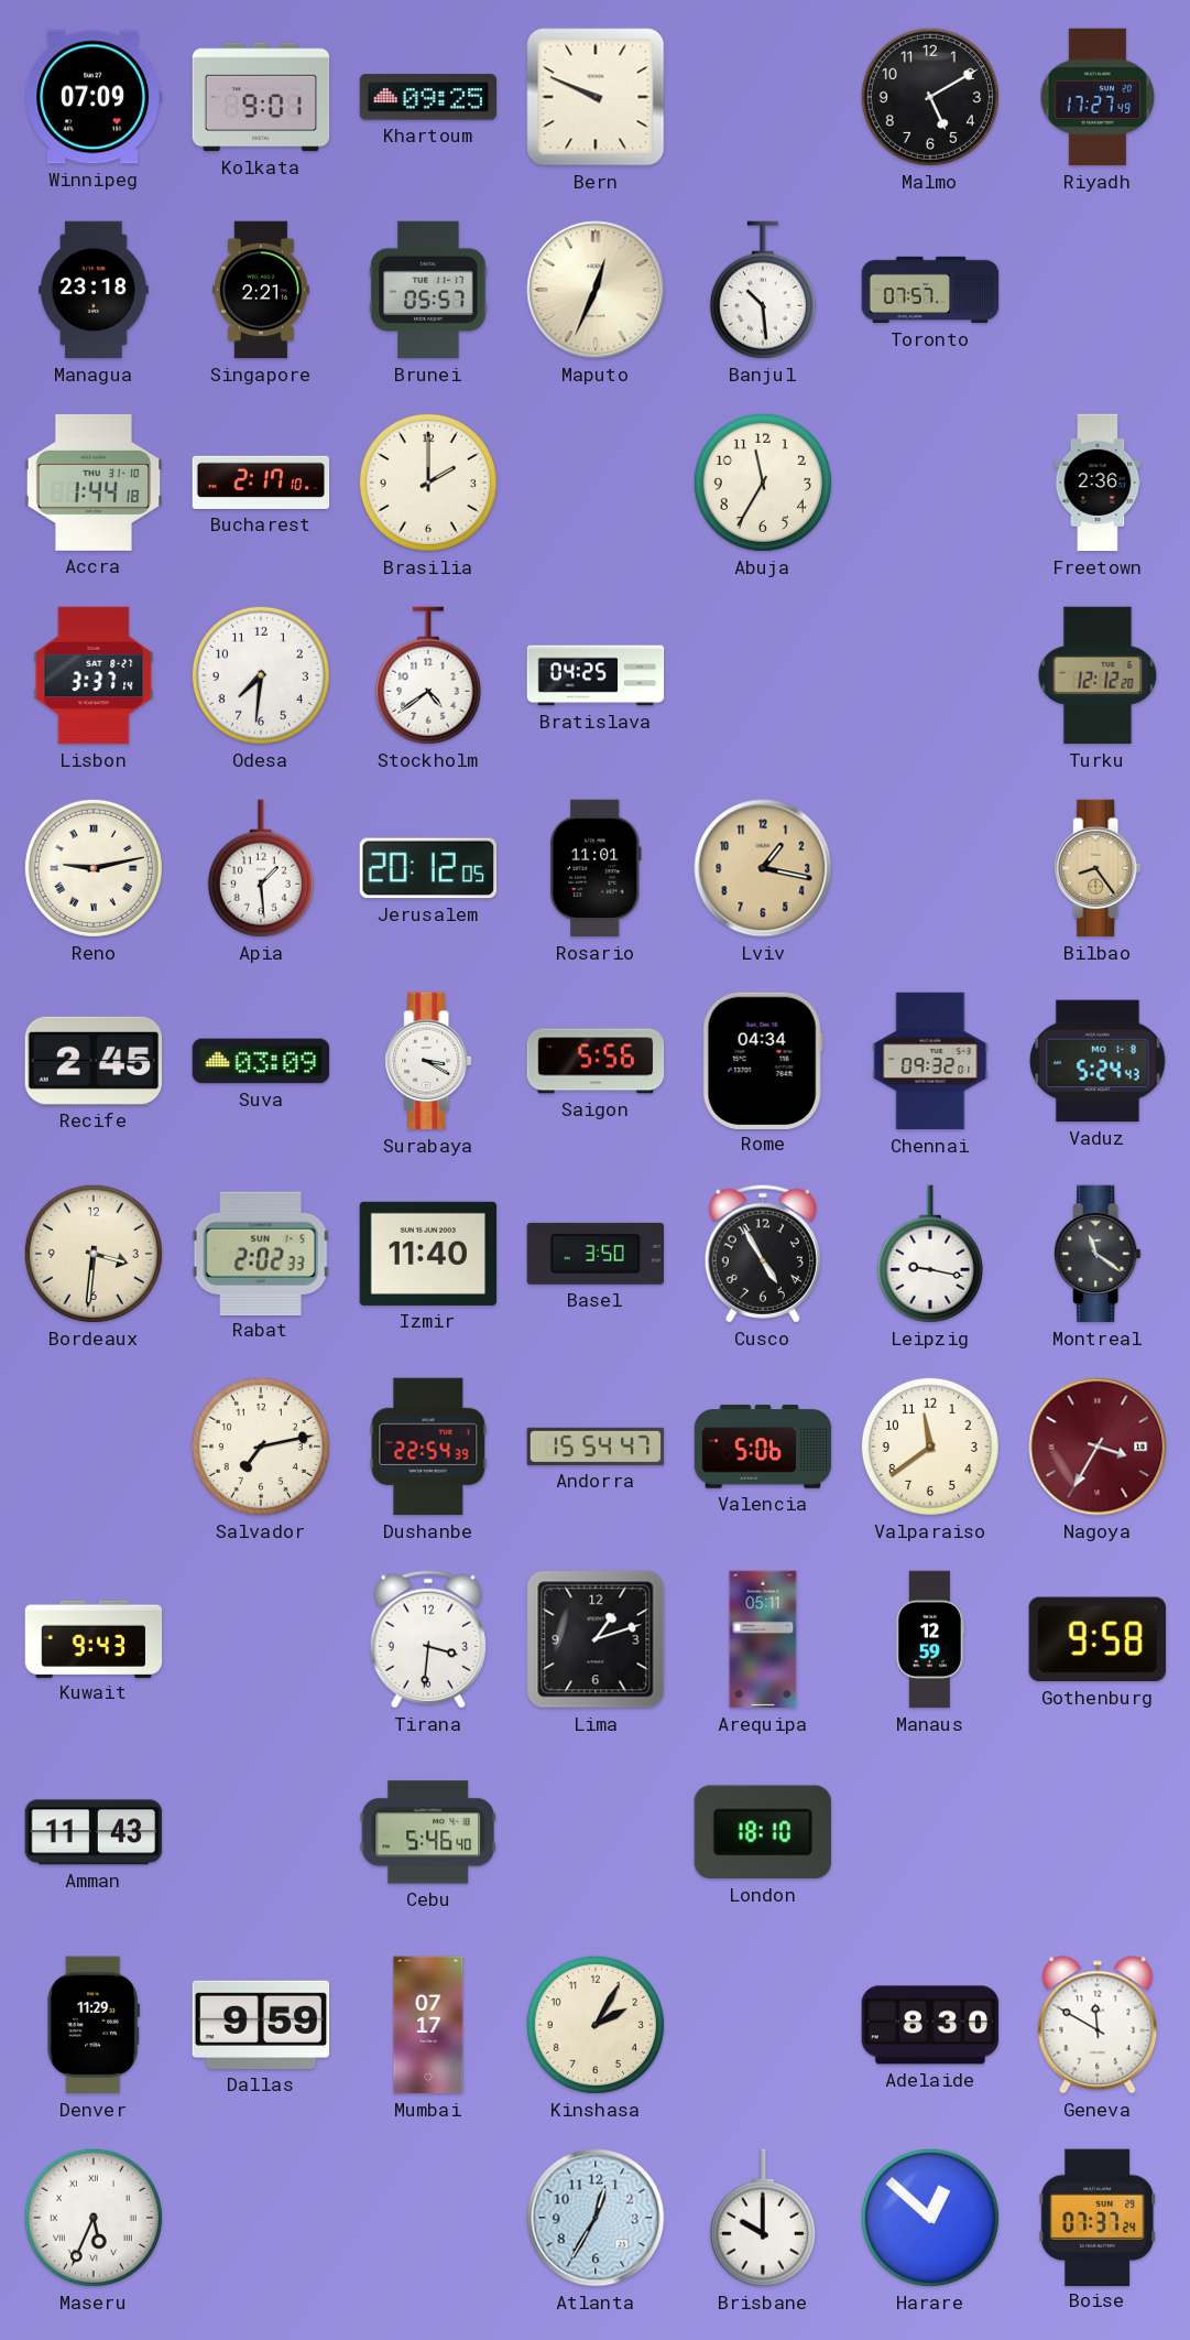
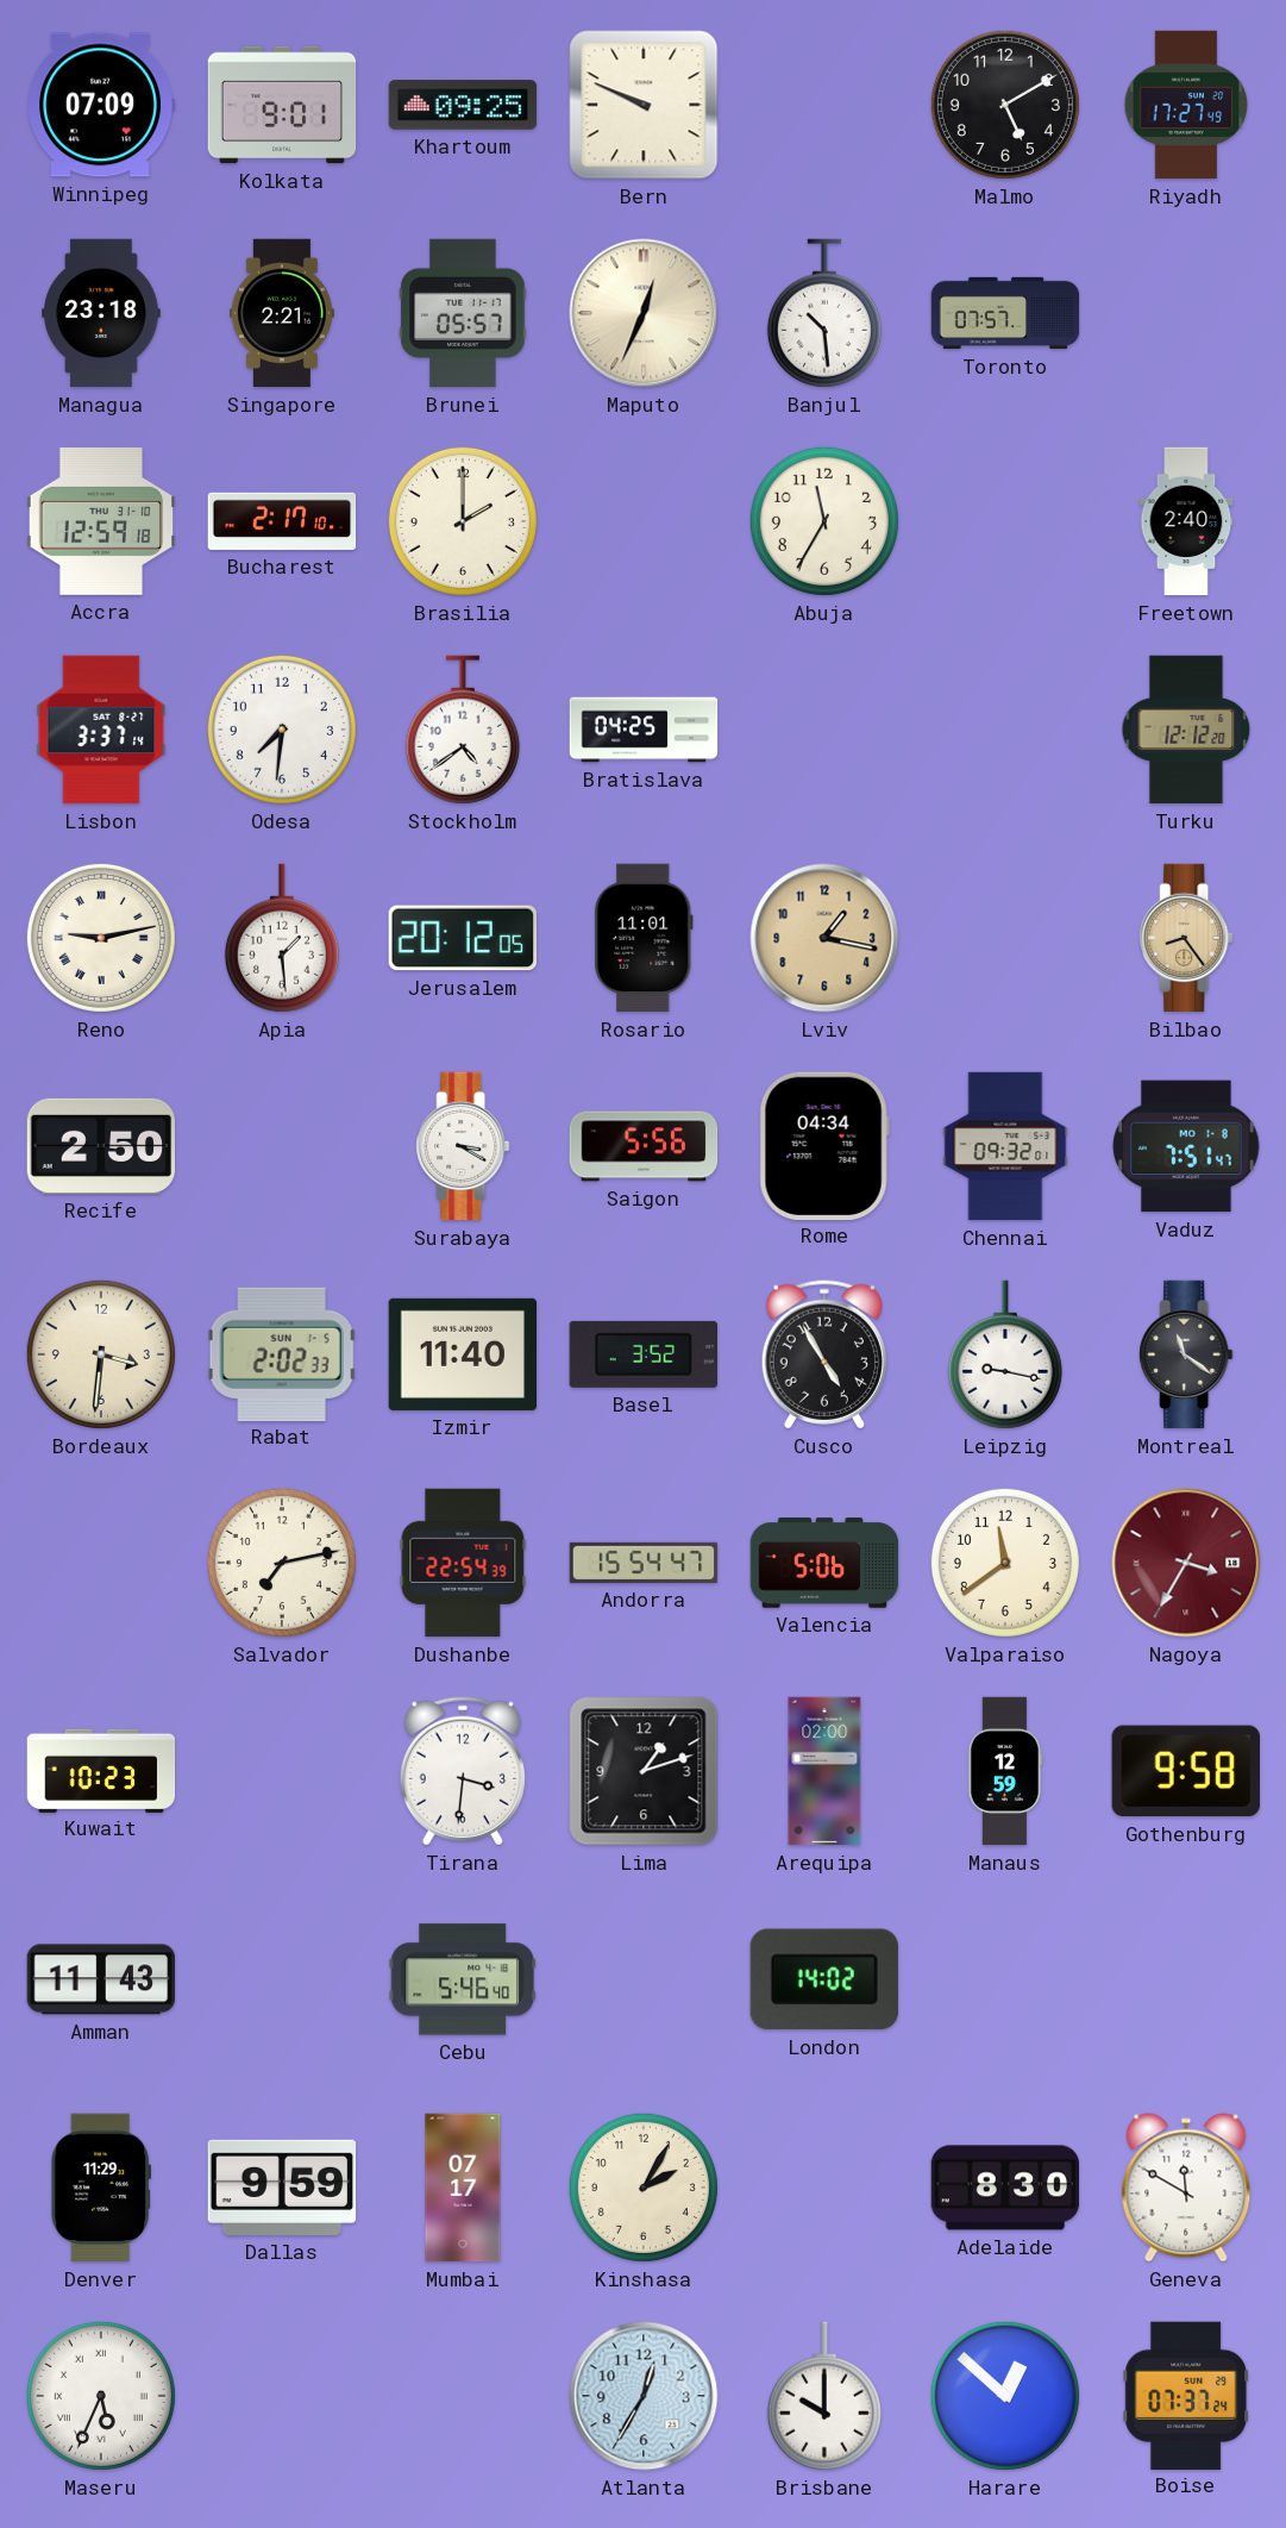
Accra: 1:44 -> 12:59 (101, 521)
Freetown: 2:36 -> 2:40 (1186, 521)
Recife: 2:45 -> 2:50 (101, 1146)
Suva: 03:09 -> none (261, 1061)
Vaduz: 5:24 -> 7:51 (1186, 1146)
Basel: 3:50 -> 3:52 (642, 1354)
Kuwait: 9:43 -> 10:23 (101, 1770)
Arequipa: 05:11 -> 02:00 (824, 1771)
London: 18:10 -> 14:02 (824, 1979)
